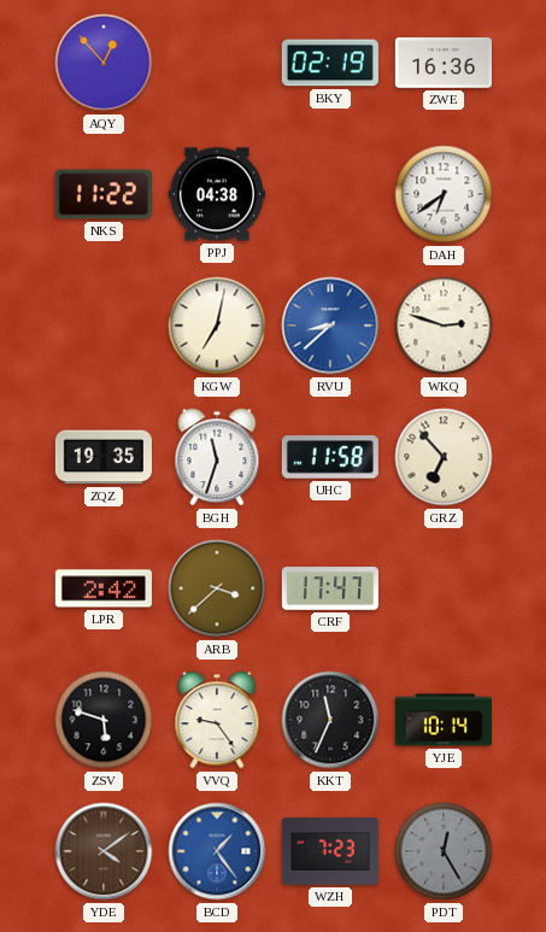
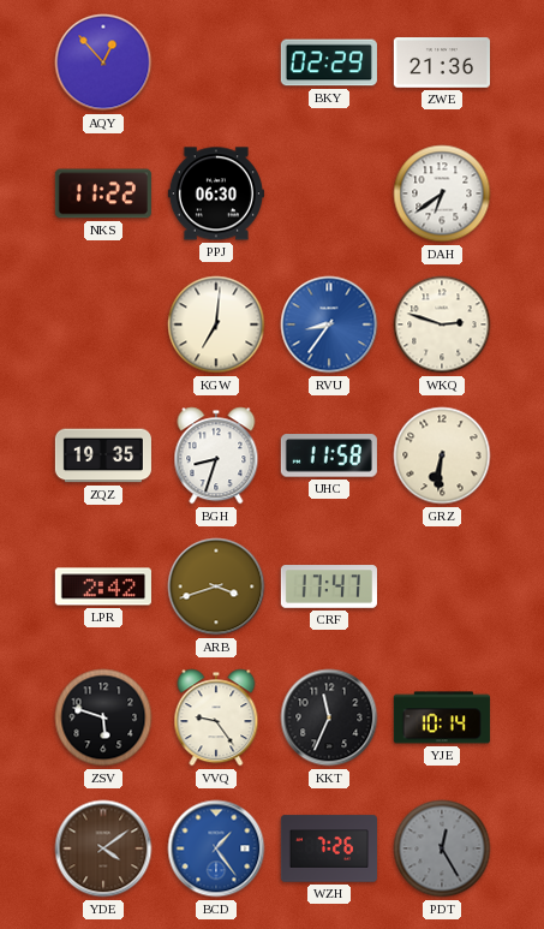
BKY: 02:19 -> 02:29 (329, 62)
ZWE: 16:36 -> 21:36 (442, 62)
PPJ: 04:38 -> 06:30 (216, 193)
KGW: 7:02 -> 7:01 (216, 324)
RVU: 8:38 -> 8:36 (329, 324)
BGH: 11:33 -> 8:33 (216, 455)
GRZ: 6:53 -> 6:31 (442, 455)
ARB: 3:38 -> 3:42 (216, 586)
WZH: 7:23 -> 7:26 (328, 848)
